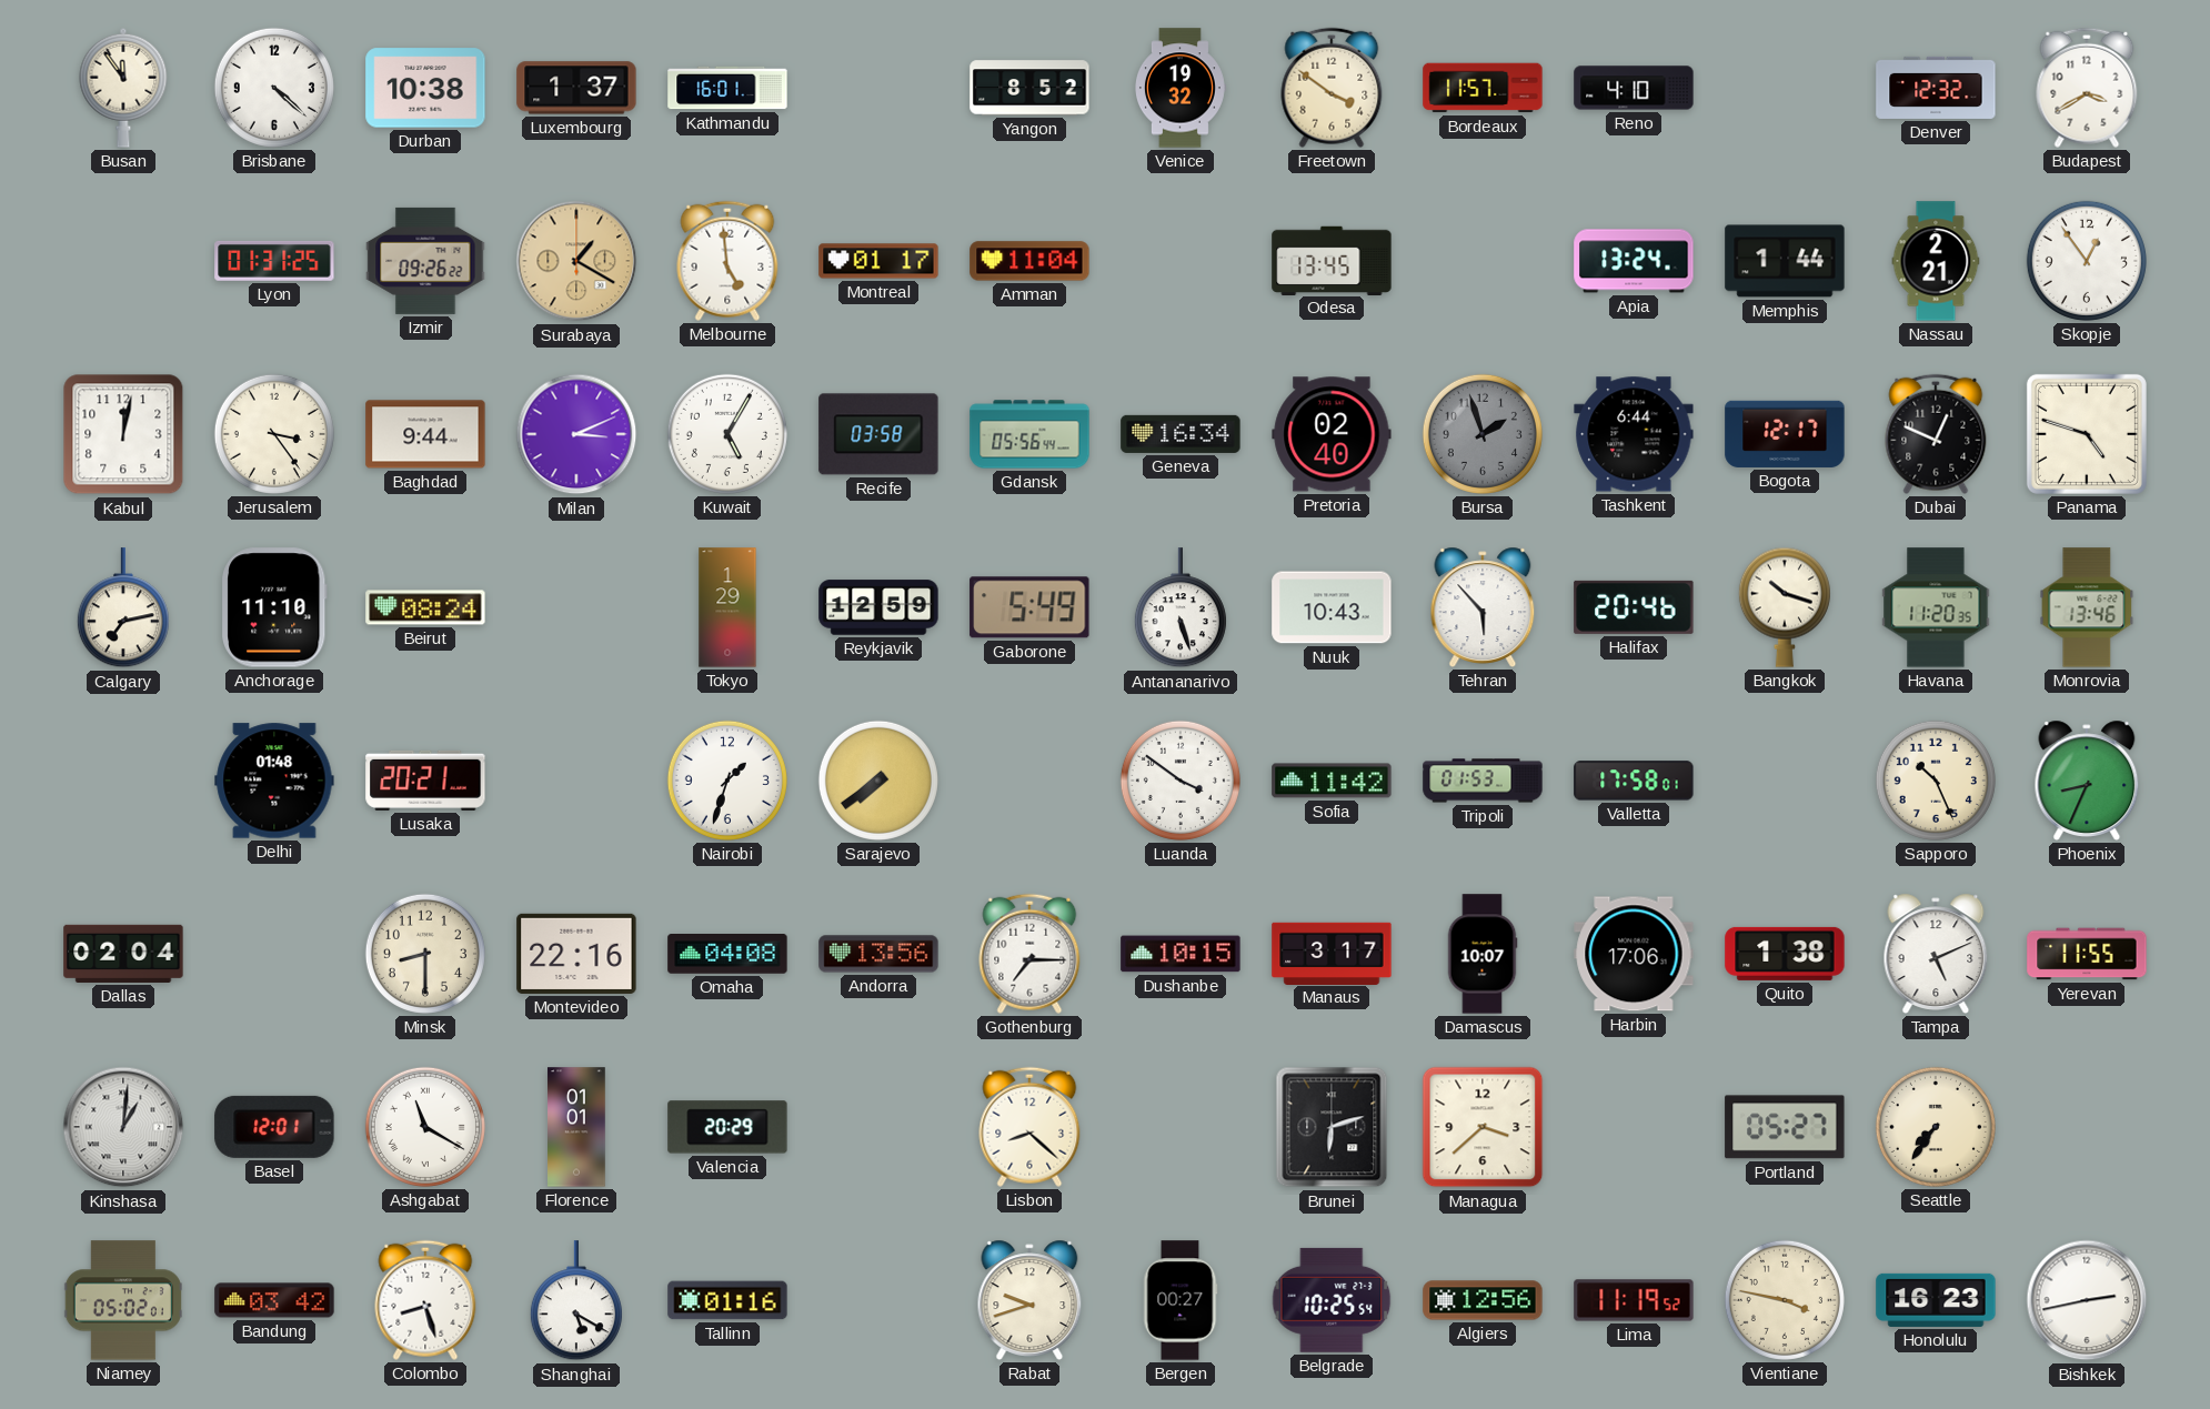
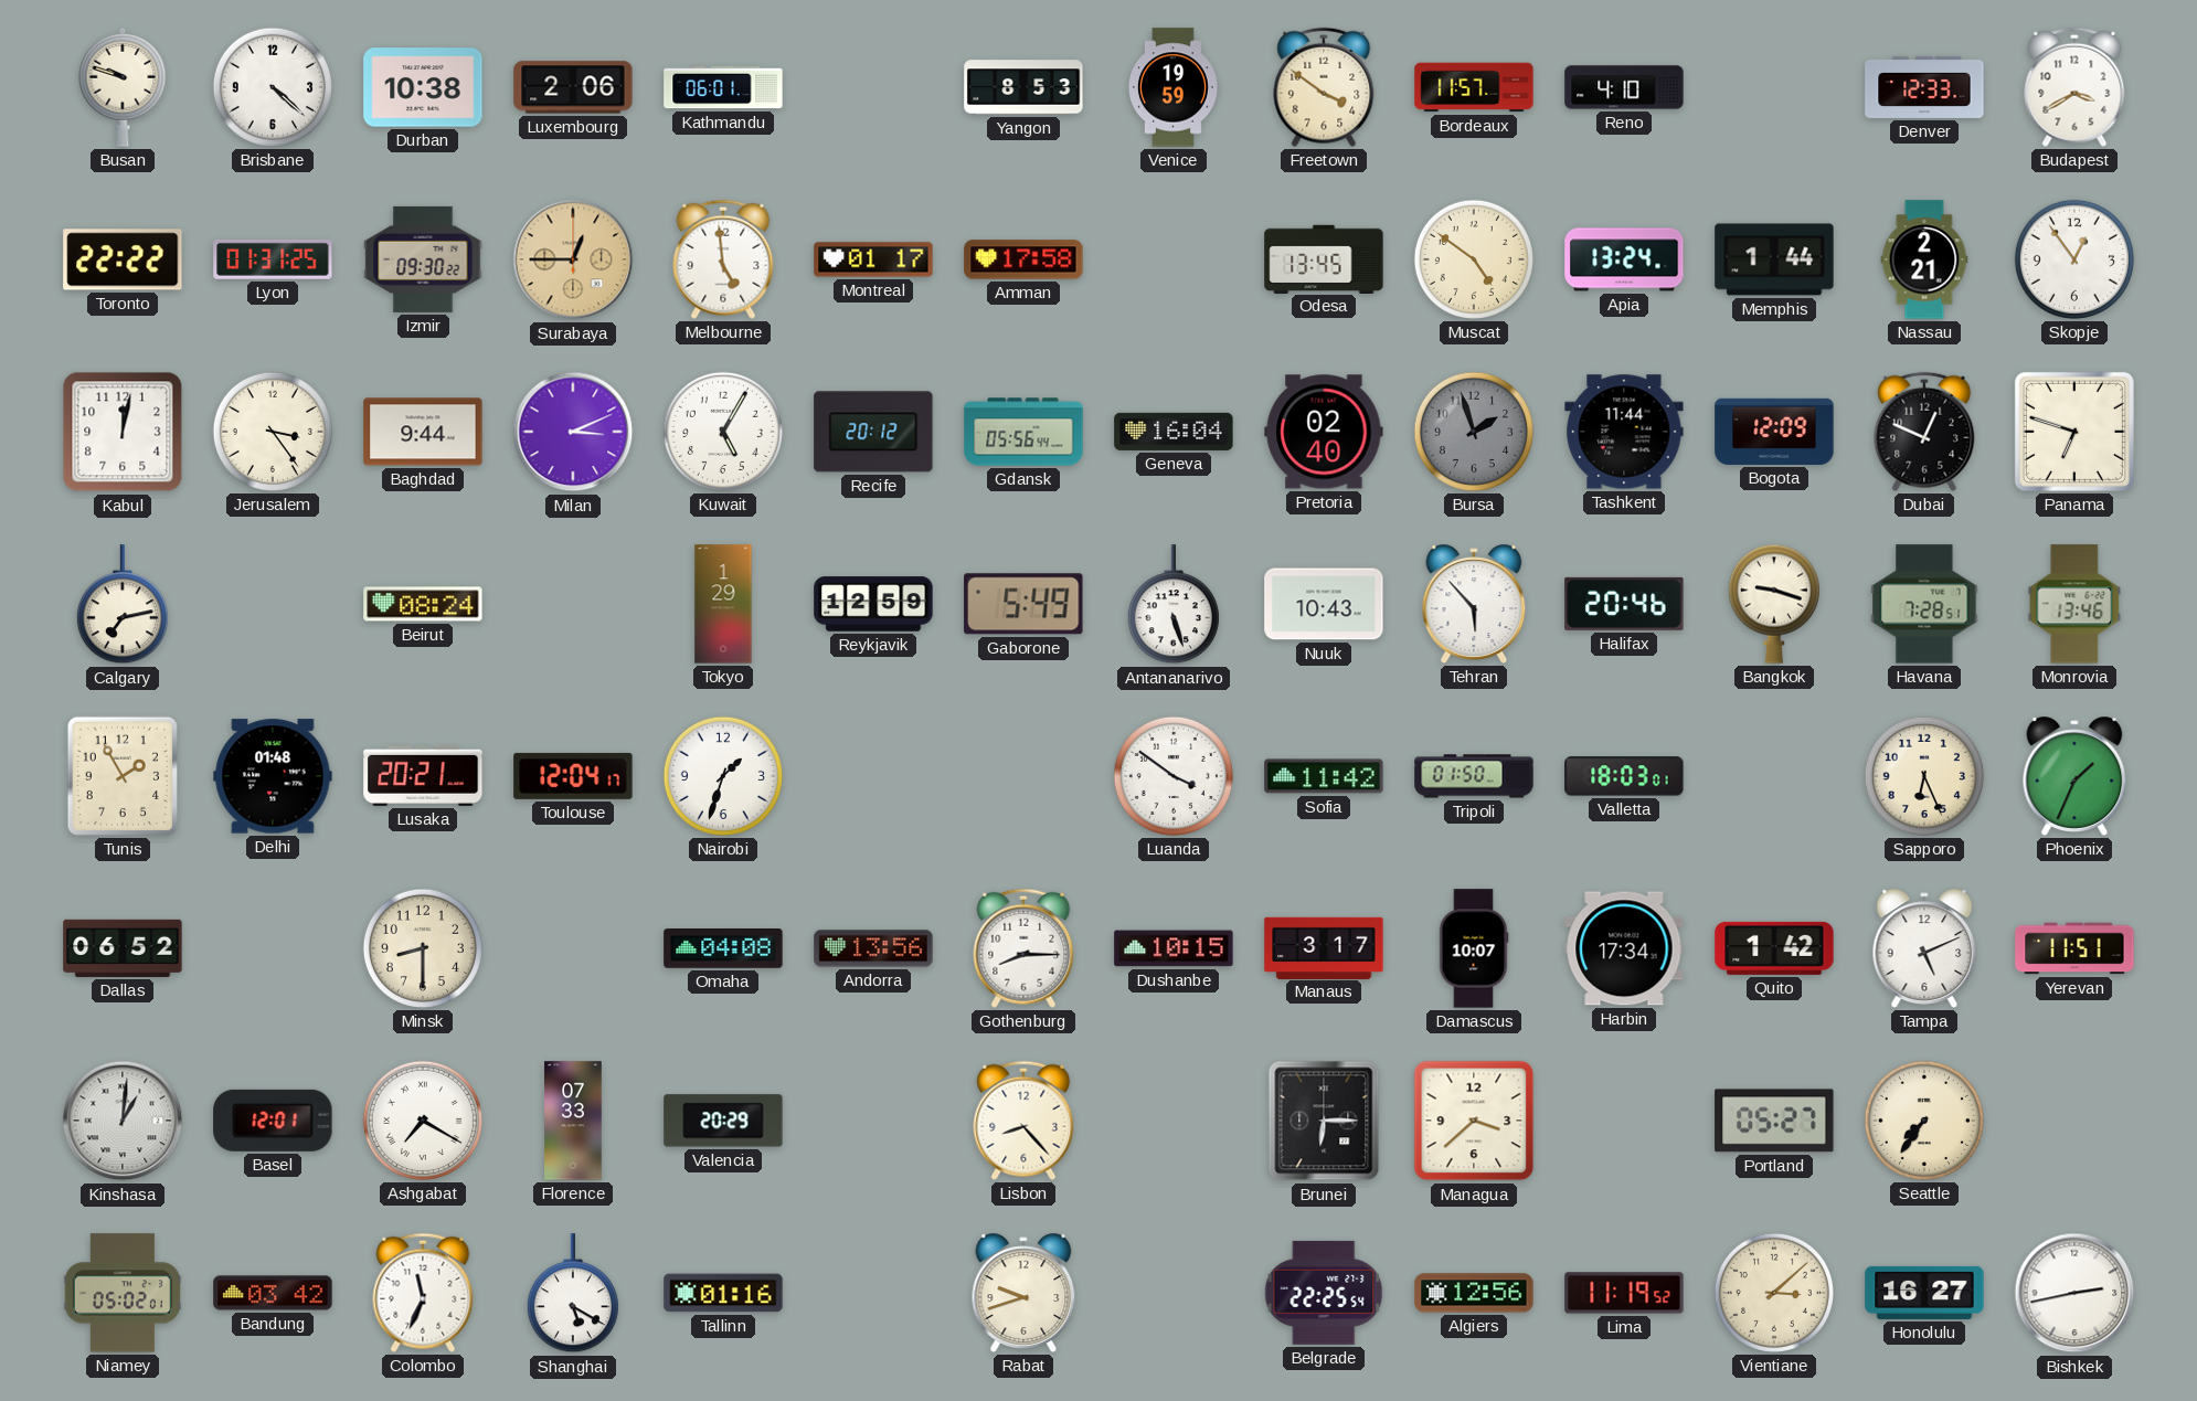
Busan: 11:54 -> 9:48 (123, 87)
Luxembourg: 1:37 -> 2:06 (573, 87)
Kathmandu: 16:01 -> 06:01 (723, 87)
Yangon: 8:52 -> 8:53 (1023, 87)
Venice: 19:32 -> 19:59 (1174, 87)
Denver: 12:32 -> 12:33 (1924, 87)
Toronto: none -> 22:22 (123, 259)
Izmir: 09:26 -> 09:30 (423, 259)
Surabaya: 1:20 -> 12:45 (573, 259)
Amman: 11:04 -> 17:58 (1023, 259)
Muscat: none -> 4:51 (1474, 259)
Recife: 03:58 -> 20:12 (873, 432)
Geneva: 16:34 -> 16:04 (1174, 432)
Tashkent: 6:44 -> 11:44 (1624, 432)
Bogota: 12:17 -> 12:09 (1774, 432)
Panama: 4:48 -> 6:48 (2074, 432)
Anchorage: 11:10 -> none (274, 607)
Bangkok: 10:18 -> 9:18 (1774, 604)
Havana: 11:20 -> 7:28 (1924, 604)
Tunis: none -> 1:55 (123, 776)
Toulouse: none -> 12:04 (573, 776)
Sarajevo: 7:39 -> none (878, 781)
Tripoli: 01:53 -> 01:50 (1474, 776)
Valletta: 17:58 -> 18:03 (1624, 776)
Sapporo: 10:26 -> 6:26 (1924, 776)
Phoenix: 8:34 -> 1:34 (2074, 776)
Dallas: 02:04 -> 06:52 (123, 948)
Montevideo: 22:16 -> none (576, 954)
Gothenburg: 7:15 -> 8:15 (1023, 948)
Harbin: 17:06 -> 17:34 (1624, 948)
Quito: 1:38 -> 1:42 (1774, 948)
Yerevan: 11:55 -> 11:51 (2074, 948)
Ashgabat: 11:20 -> 7:20 (423, 1121)
Florence: 01:01 -> 07:33 (573, 1121)
Lisbon: 8:22 -> 8:23 (1023, 1121)
Brunei: 6:12 -> 6:15 (1324, 1121)
Colombo: 8:27 -> 11:34 (423, 1293)
Bergen: 00:27 -> none (1181, 1300)
Belgrade: 10:25 -> 22:25 (1324, 1293)
Vientiane: 3:47 -> 3:08 (1774, 1293)
Honolulu: 16:23 -> 16:27 (1924, 1293)
